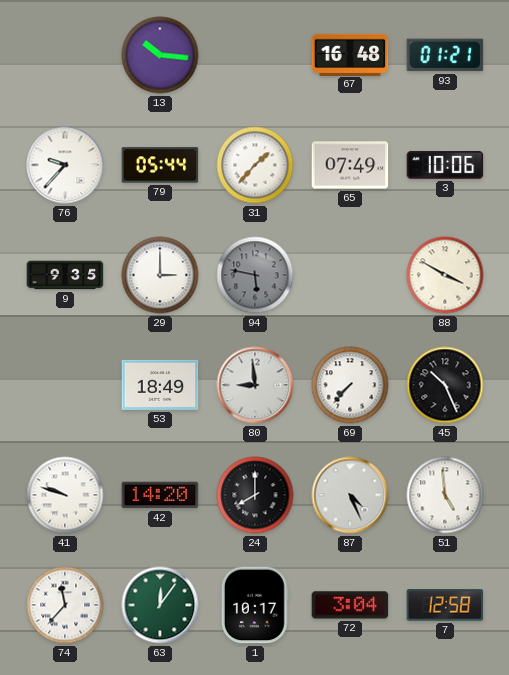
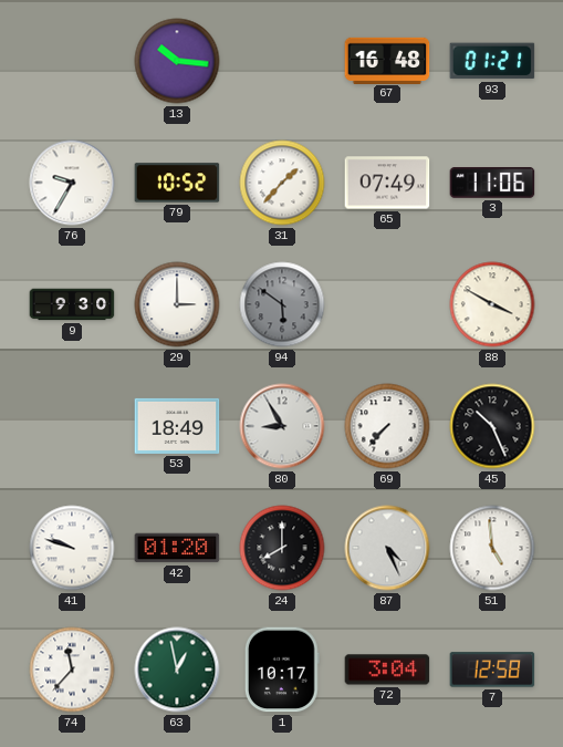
76: 9:37 -> 9:35 (72, 183)
79: 05:44 -> 10:52 (177, 183)
3: 10:06 -> 11:06 (492, 183)
9: 9:35 -> 9:30 (72, 304)
94: 5:47 -> 5:51 (282, 304)
80: 8:59 -> 8:55 (282, 426)
42: 14:20 -> 01:20 (177, 548)
63: 12:06 -> 12:58 (177, 670)
